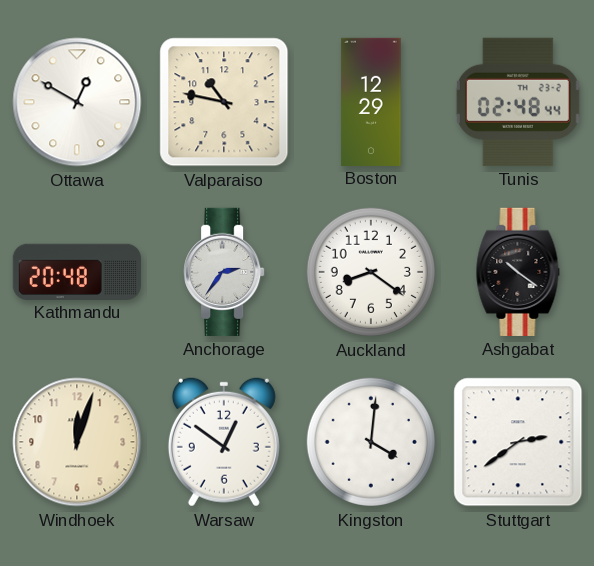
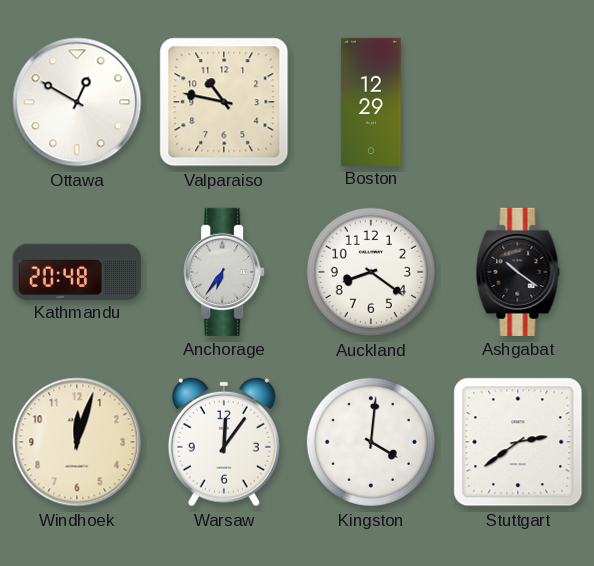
Tunis: 02:48 -> none (518, 102)
Anchorage: 2:36 -> 6:36 (224, 272)
Warsaw: 12:51 -> 12:06 (224, 442)
